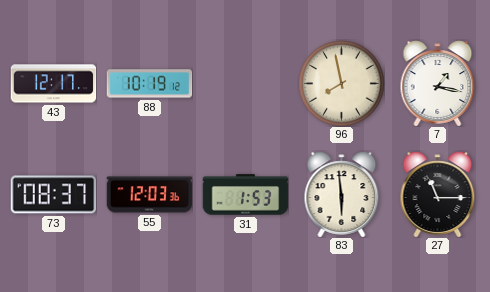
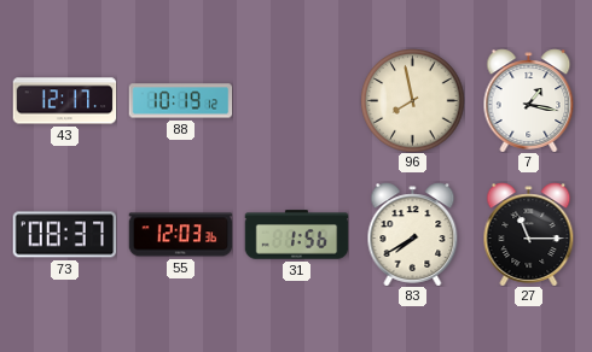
31: 1:53 -> 1:56 (296, 235)
83: 5:59 -> 7:40 (413, 234)
